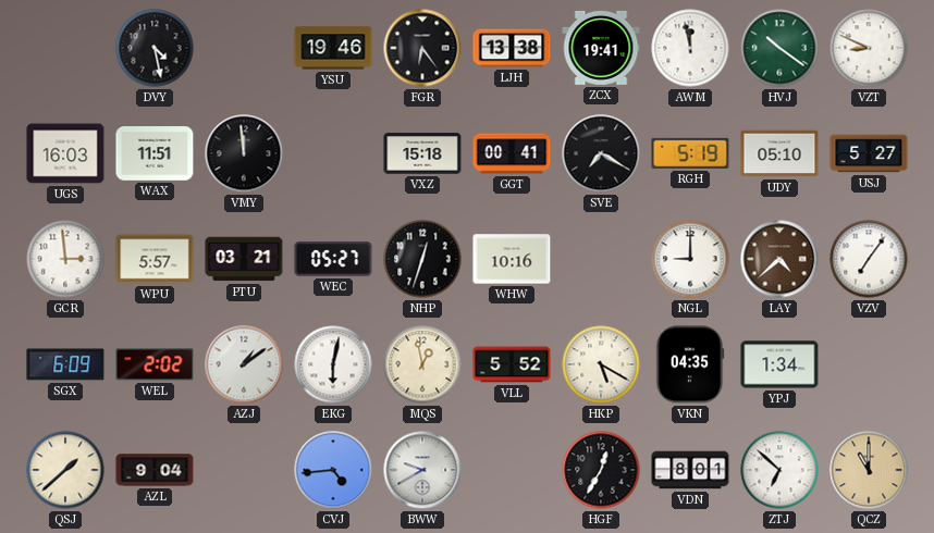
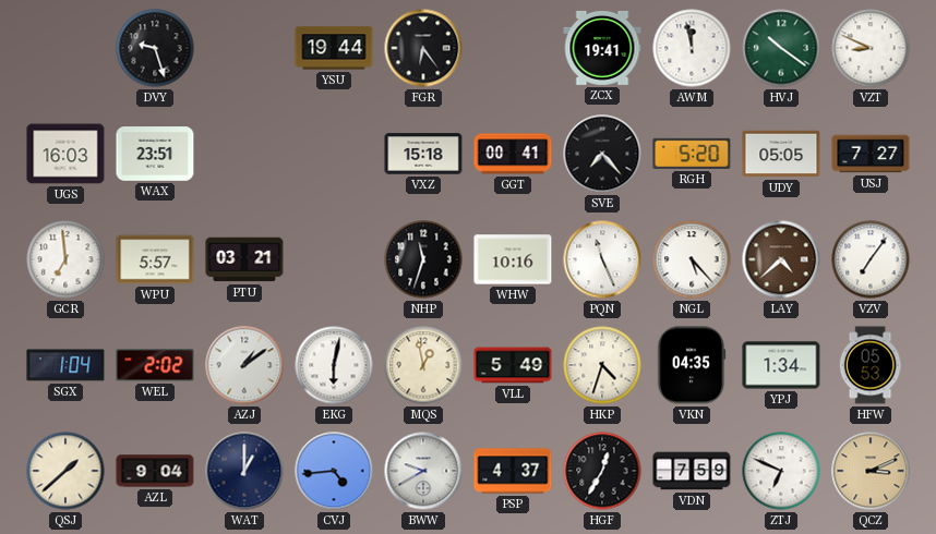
DVY: 4:28 -> 9:27 (155, 48)
YSU: 19:46 -> 19:44 (334, 48)
LJH: 13:38 -> none (512, 48)
WAX: 11:51 -> 23:51 (155, 154)
VMY: 11:59 -> none (244, 153)
SVE: 7:20 -> 7:23 (602, 154)
RGH: 5:19 -> 5:20 (692, 154)
UDY: 05:10 -> 05:05 (781, 154)
USJ: 5:27 -> 7:27 (871, 154)
GCR: 2:59 -> 6:59 (65, 259)
WEC: 05:27 -> none (333, 259)
NHP: 12:33 -> 11:33 (423, 259)
PQN: none -> 11:26 (602, 259)
NGL: 9:00 -> 5:23 (692, 259)
SGX: 6:09 -> 1:04 (65, 365)
VLL: 5:52 -> 5:49 (513, 365)
HKP: 5:20 -> 4:33 (602, 365)
HFW: none -> 05:53 (871, 365)
WAT: none -> 1:00 (244, 471)
PSP: none -> 4:37 (513, 471)
VDN: 8:01 -> 7:59 (692, 471)
ZTJ: 6:52 -> 6:49 (781, 471)
QCZ: 11:00 -> 3:11 (871, 471)
